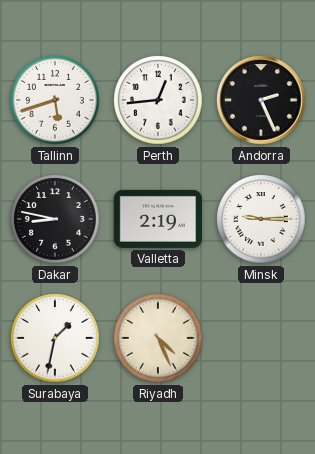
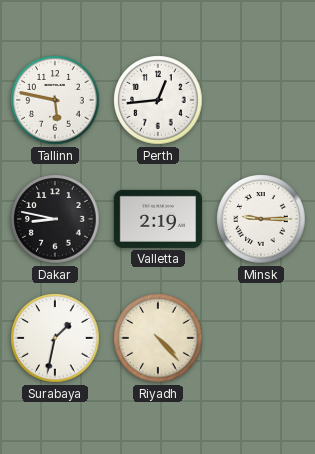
Tallinn: 5:42 -> 5:47 (55, 100)
Andorra: 2:26 -> none (261, 100)
Riyadh: 4:26 -> 4:23 (158, 338)
